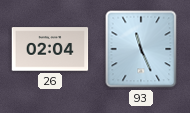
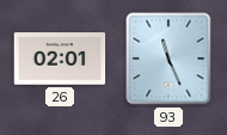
26: 02:04 -> 02:01 (60, 59)
